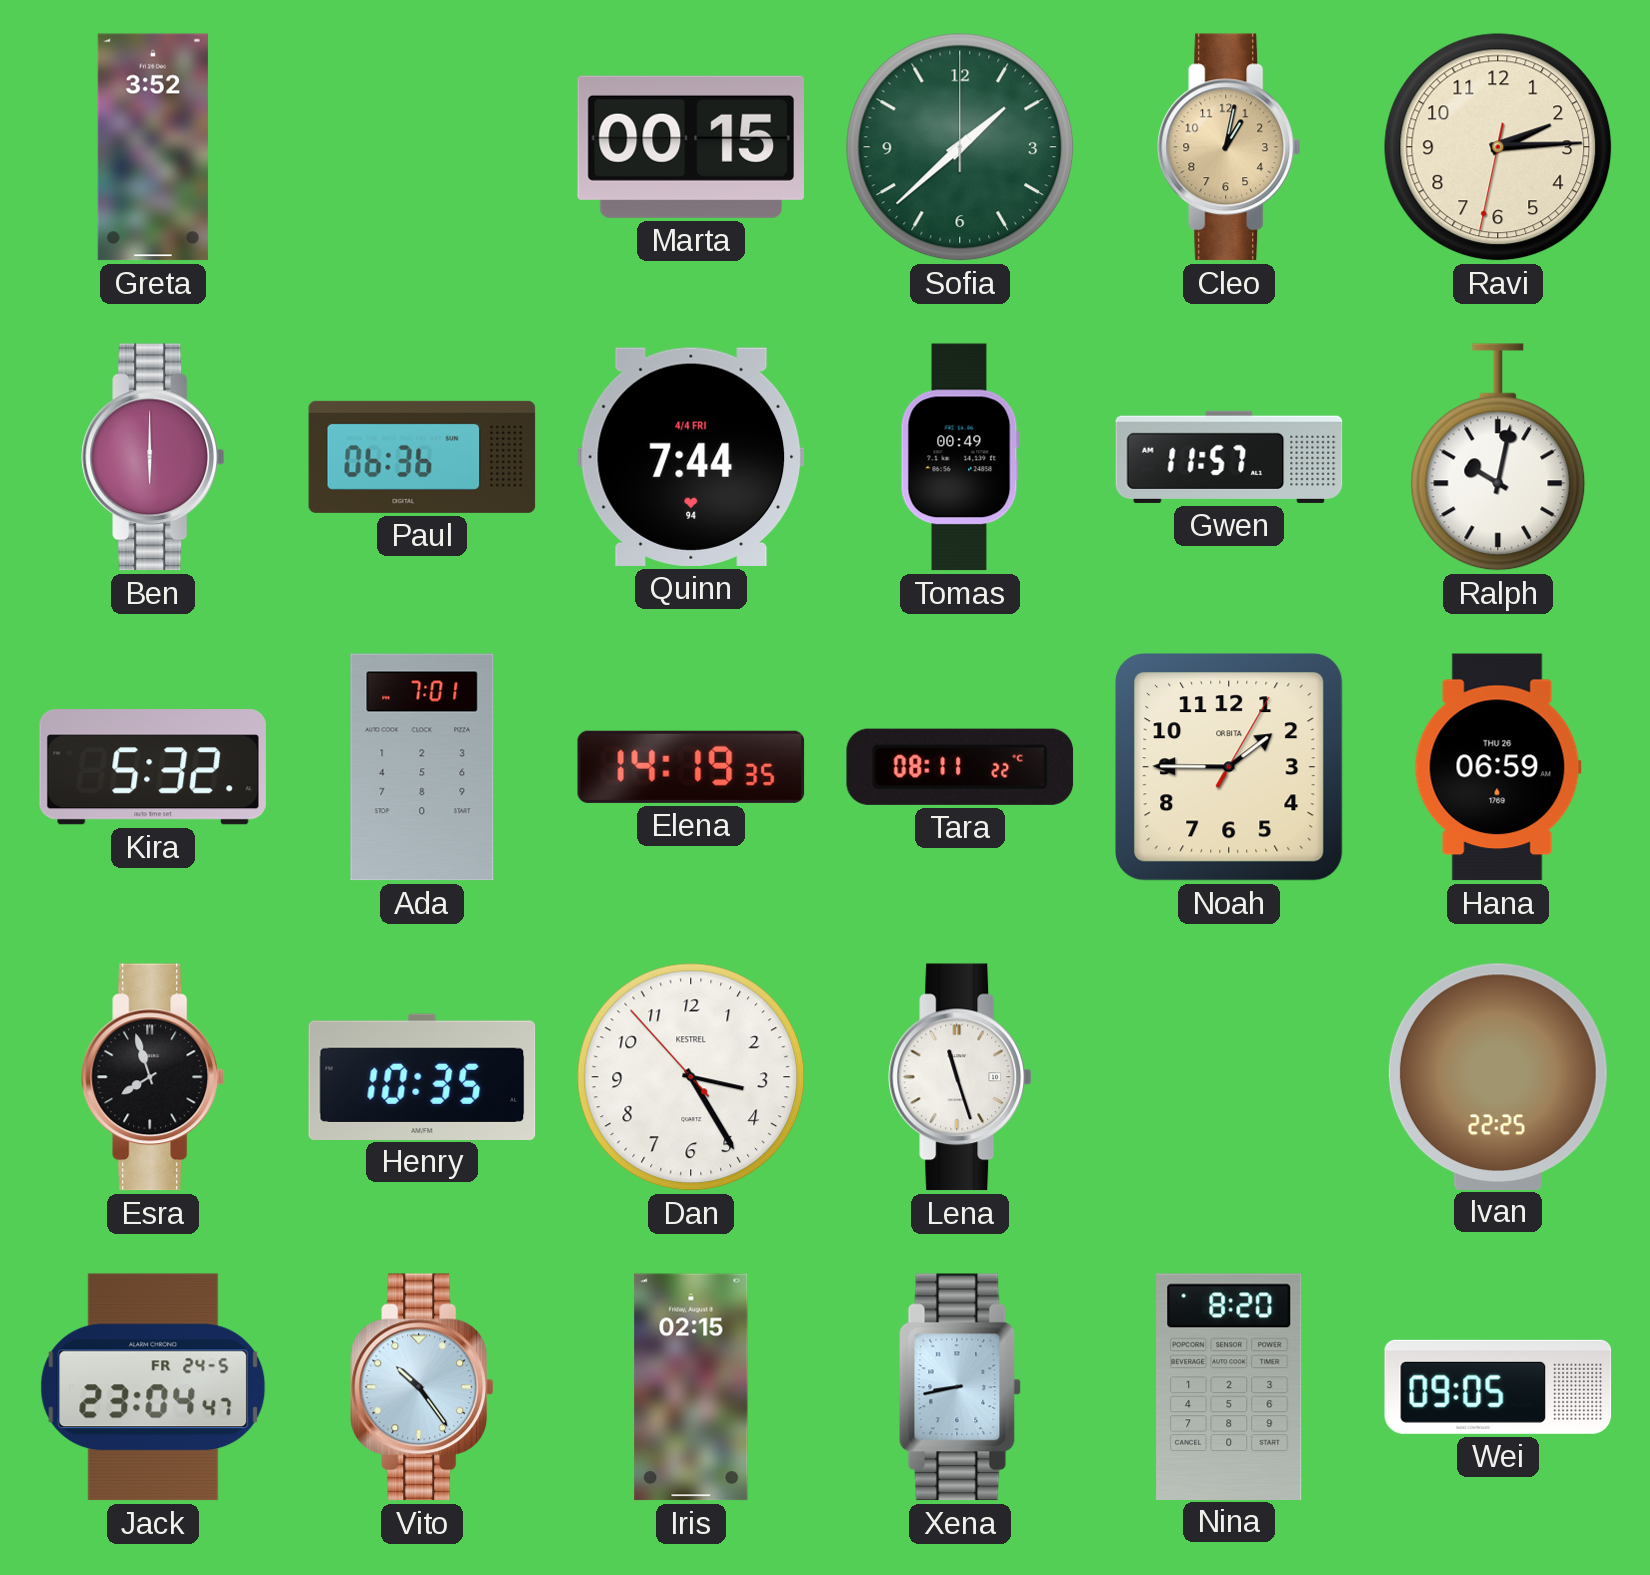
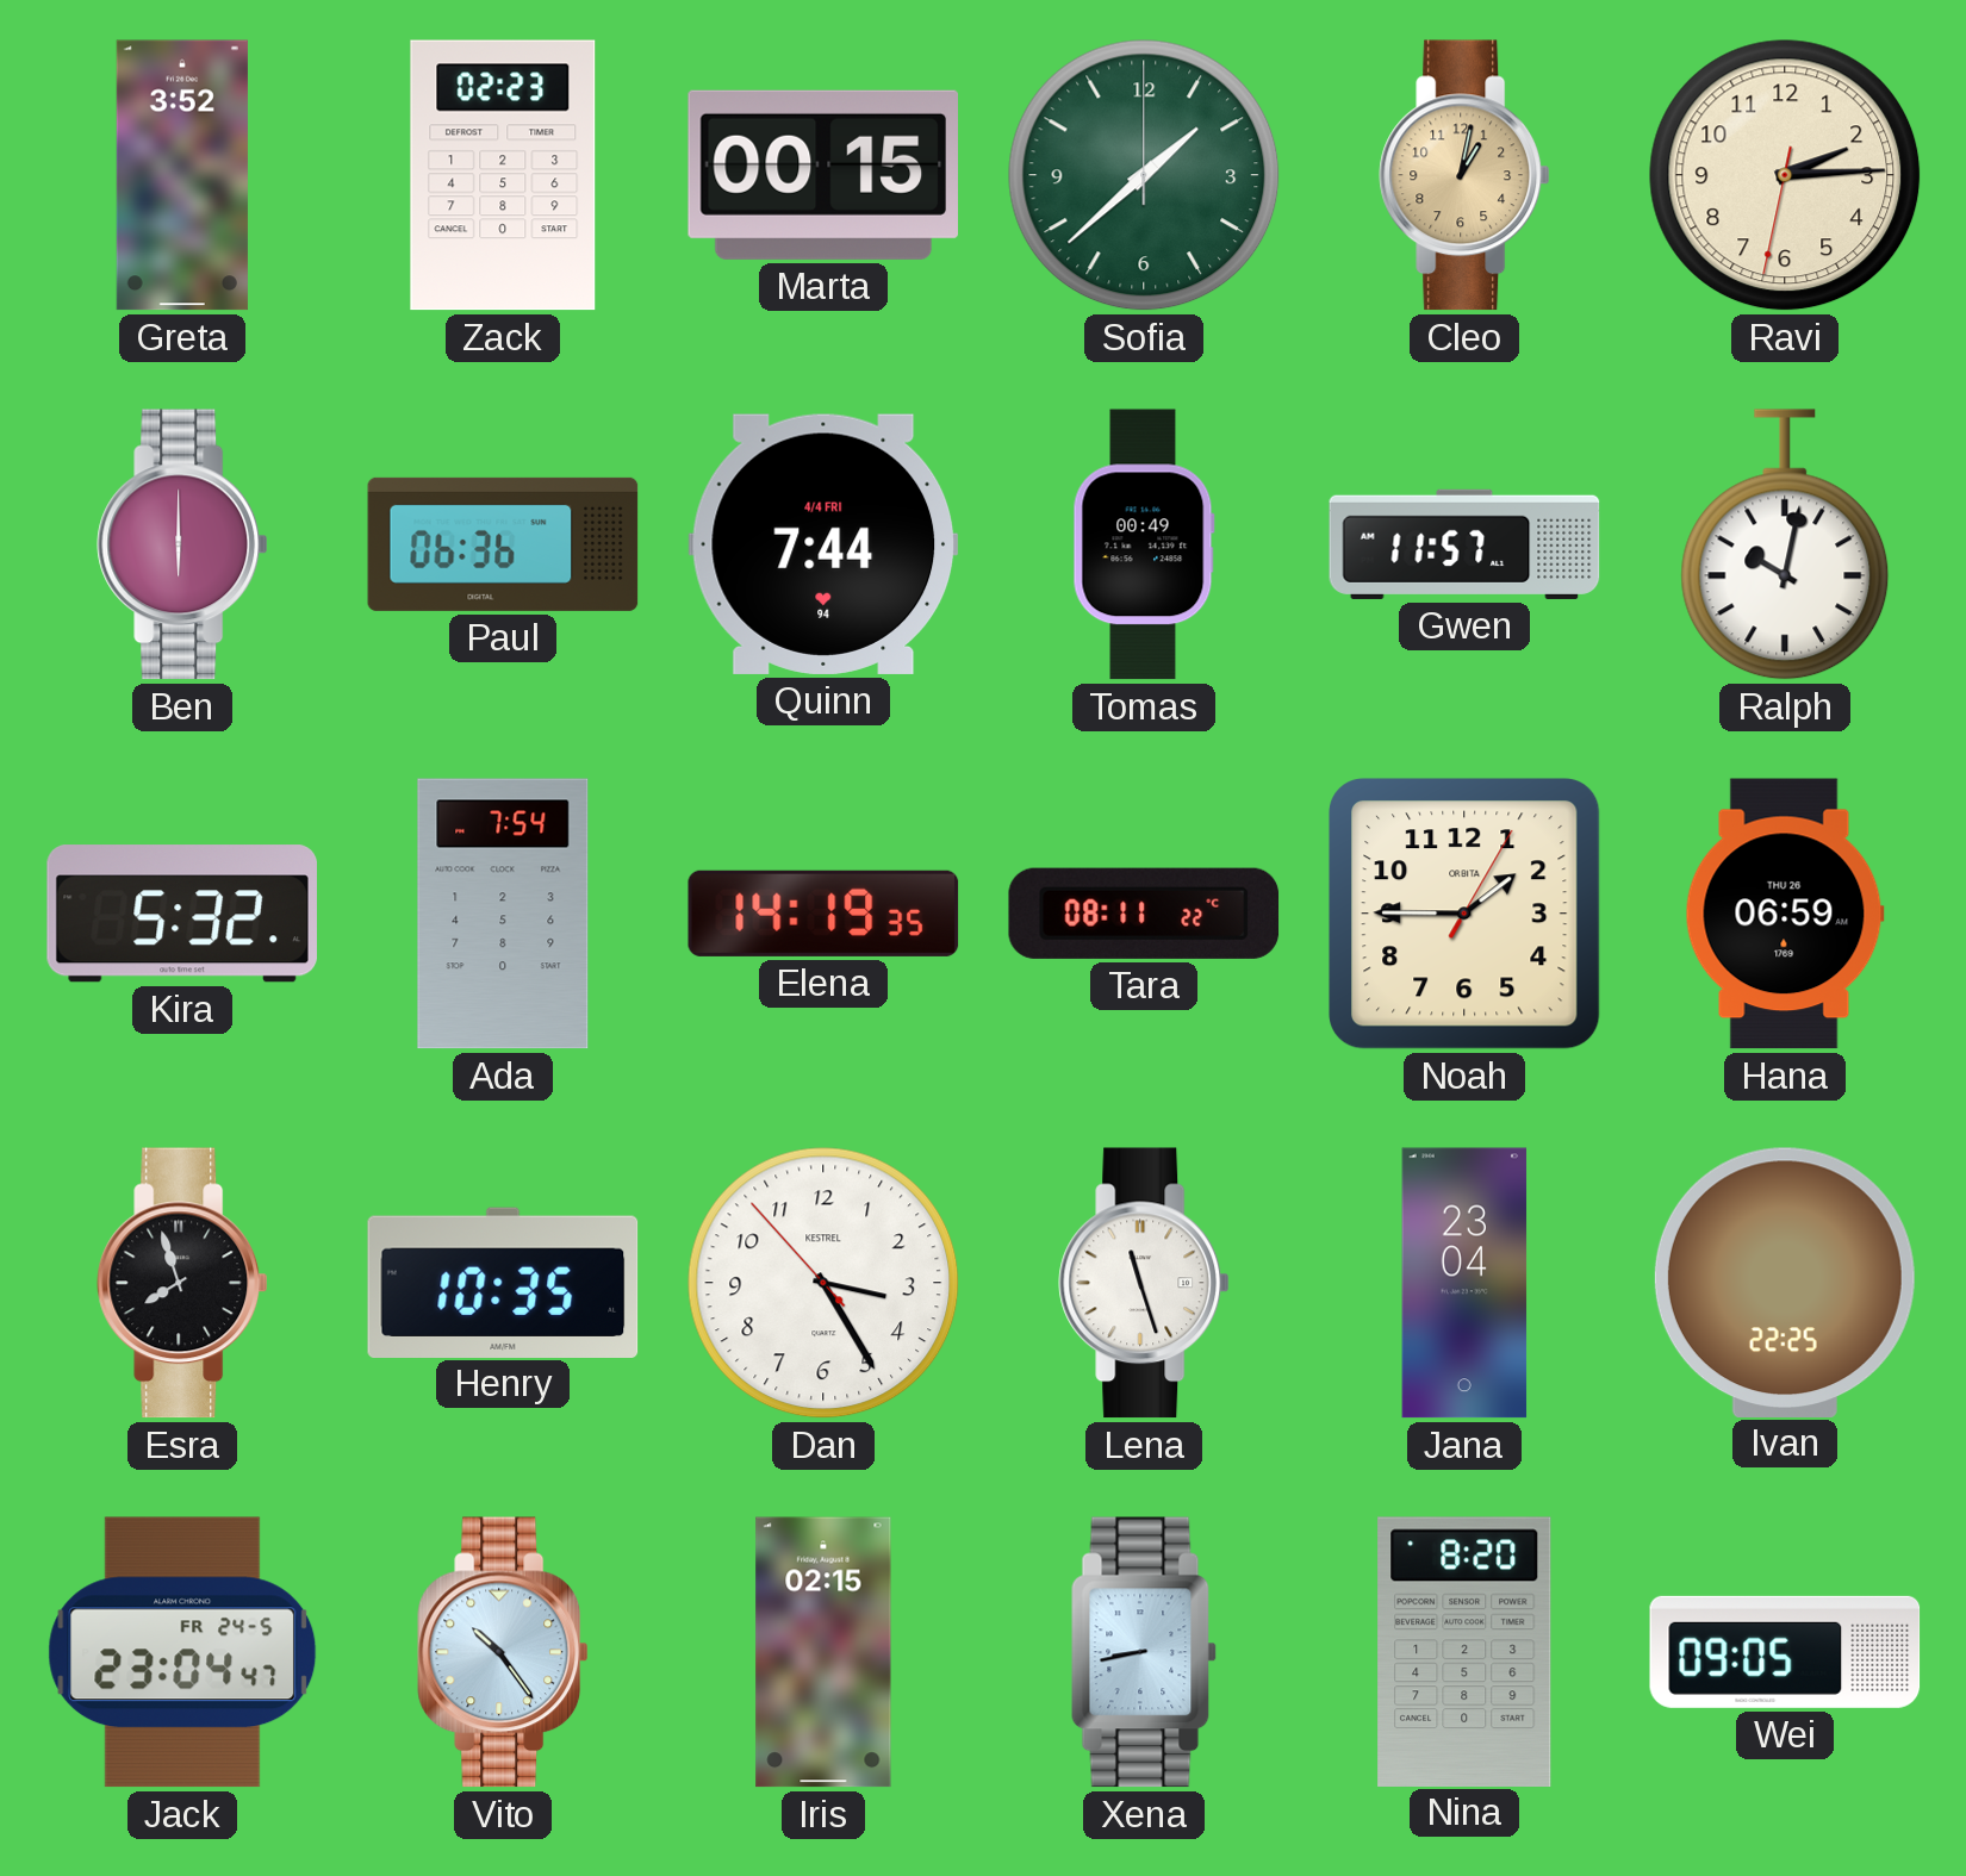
Zack: none -> 02:23 (503, 175)
Ada: 7:01 -> 7:54 (503, 914)
Jana: none -> 23:04 (1464, 1283)
